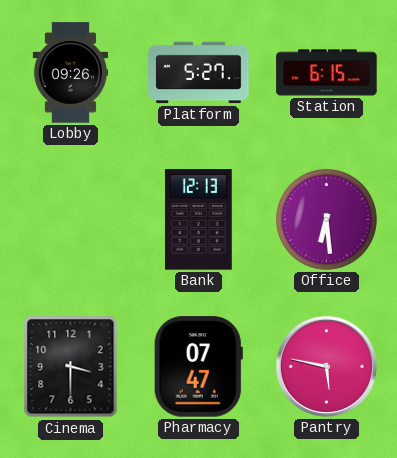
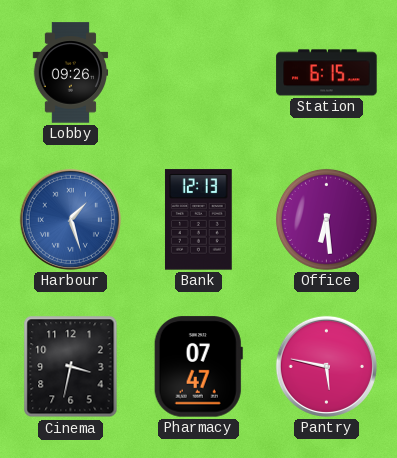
Platform: 5:27 -> none (199, 73)
Harbour: none -> 1:27 (70, 219)
Cinema: 3:30 -> 3:32 (71, 367)
